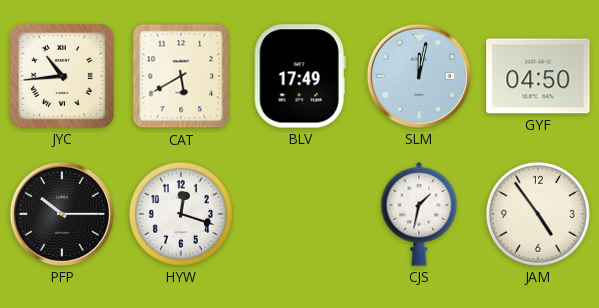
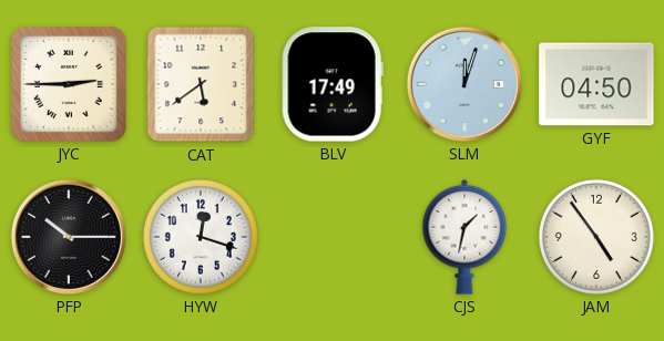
JYC: 10:44 -> 2:45 (69, 84)
CAT: 5:40 -> 5:39 (201, 84)
SLM: 12:02 -> 12:03 (464, 84)
